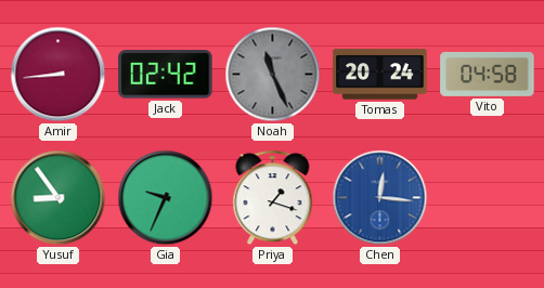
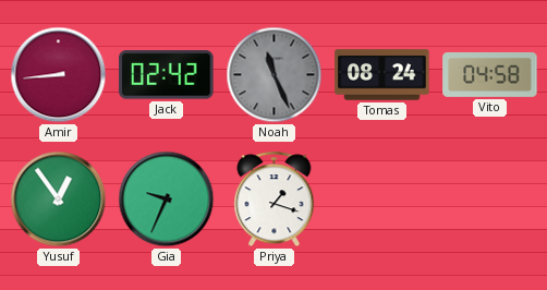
Tomas: 20:24 -> 08:24 (382, 75)
Yusuf: 8:54 -> 12:54 (59, 200)
Chen: 12:16 -> none (380, 198)
